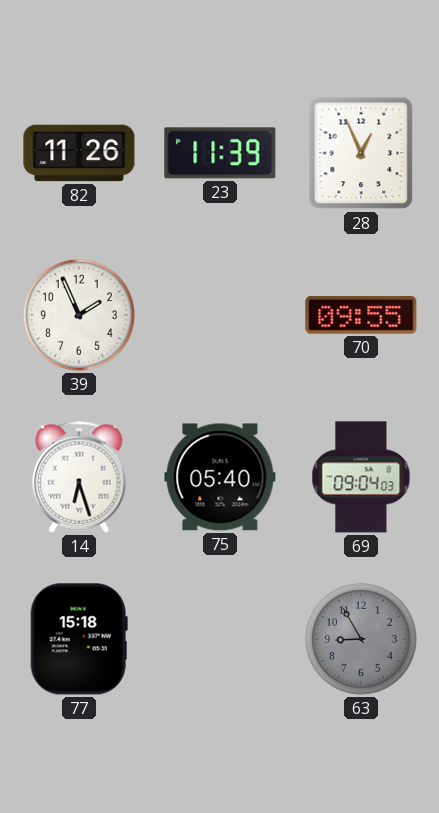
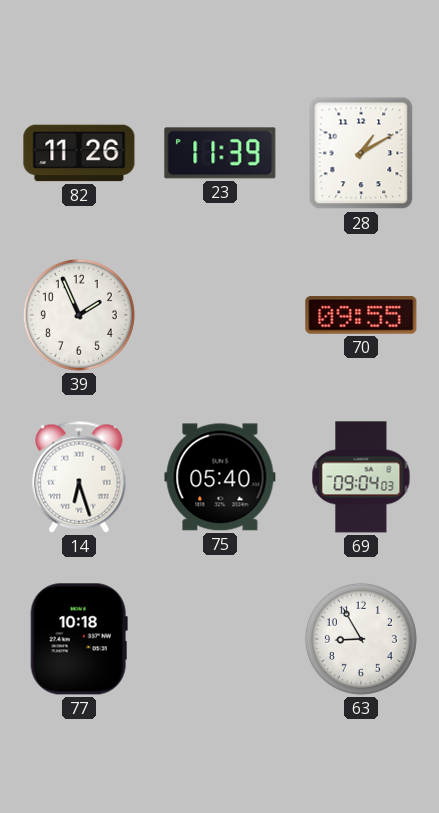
28: 12:56 -> 1:10 (361, 153)
77: 15:18 -> 10:18 (79, 639)
63 dial: grey -> white (361, 639)
